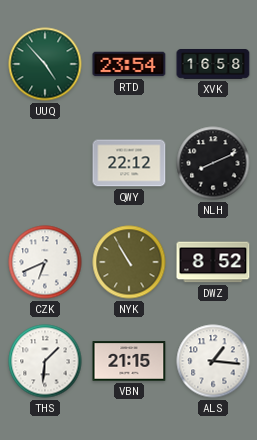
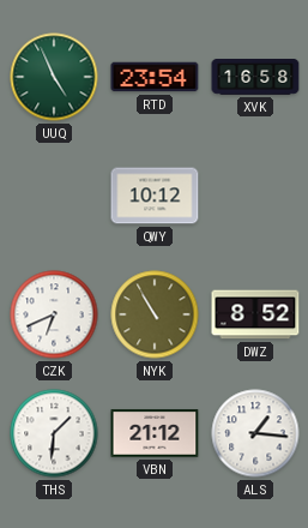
UUQ: 4:53 -> 4:56 (54, 77)
QWY: 22:12 -> 10:12 (155, 196)
NLH: 8:11 -> none (213, 163)
VBN: 21:15 -> 21:12 (155, 433)
